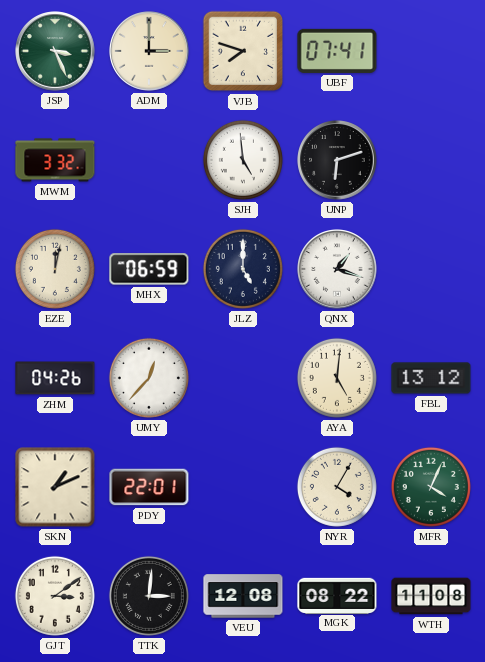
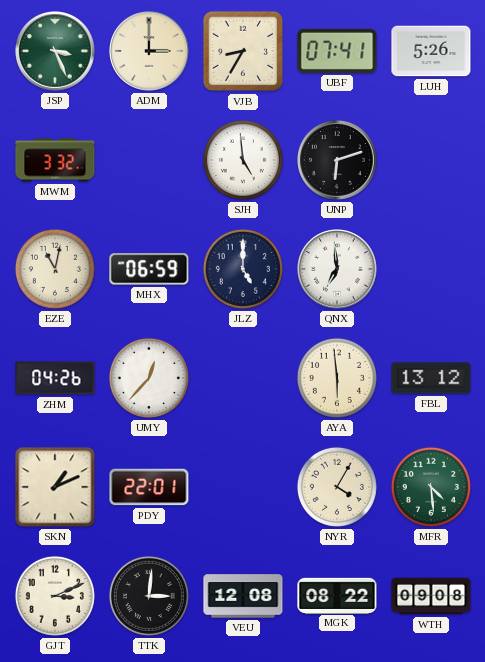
VJB: 7:48 -> 8:35 (243, 51)
LUH: none -> 5:26 (431, 51)
EZE: 12:02 -> 11:02 (55, 269)
QNX: 1:18 -> 6:59 (337, 269)
AYA: 5:01 -> 5:59 (337, 378)
MFR: 4:04 -> 4:29 (431, 487)
GJT: 3:09 -> 3:11 (55, 596)
WTH: 11:08 -> 09:08 (431, 596)
